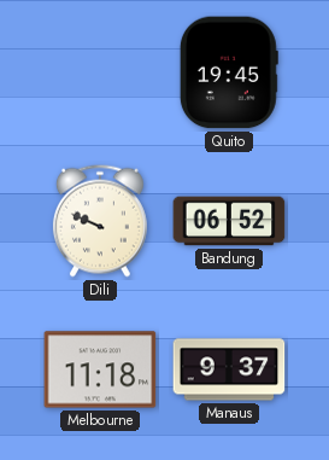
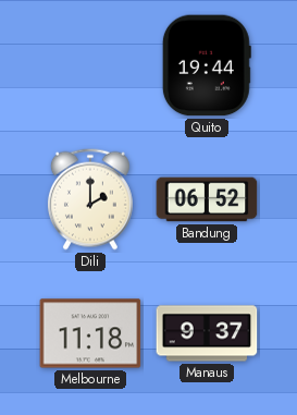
Quito: 19:45 -> 19:44 (207, 65)
Dili: 9:49 -> 2:00 (90, 199)
